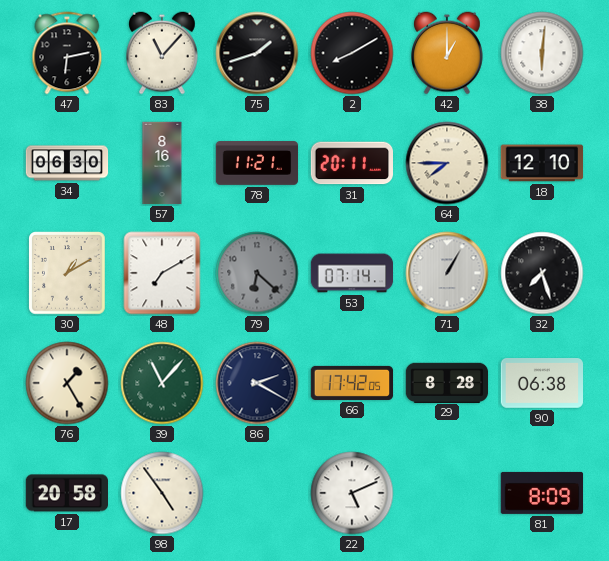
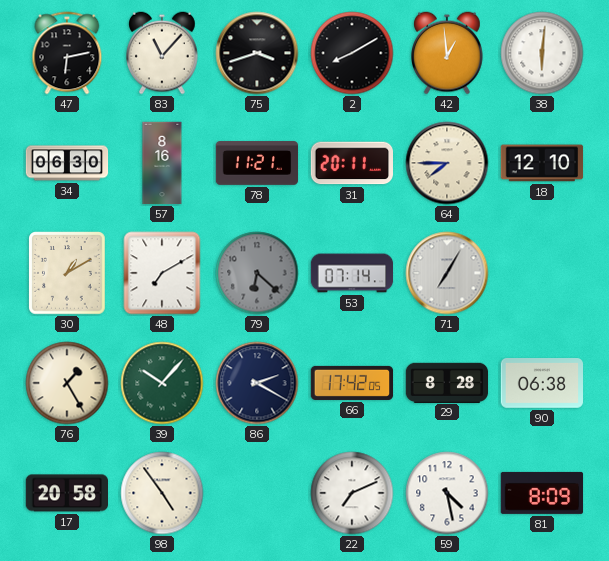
75: 1:42 -> 3:42 (257, 53)
42: 1:00 -> 12:59 (448, 53)
71: 1:05 -> 7:05 (447, 273)
32: 7:27 -> none (542, 273)
39: 11:07 -> 10:07 (162, 383)
22: 5:11 -> 7:11 (352, 493)
59: none -> 4:28 (447, 493)
